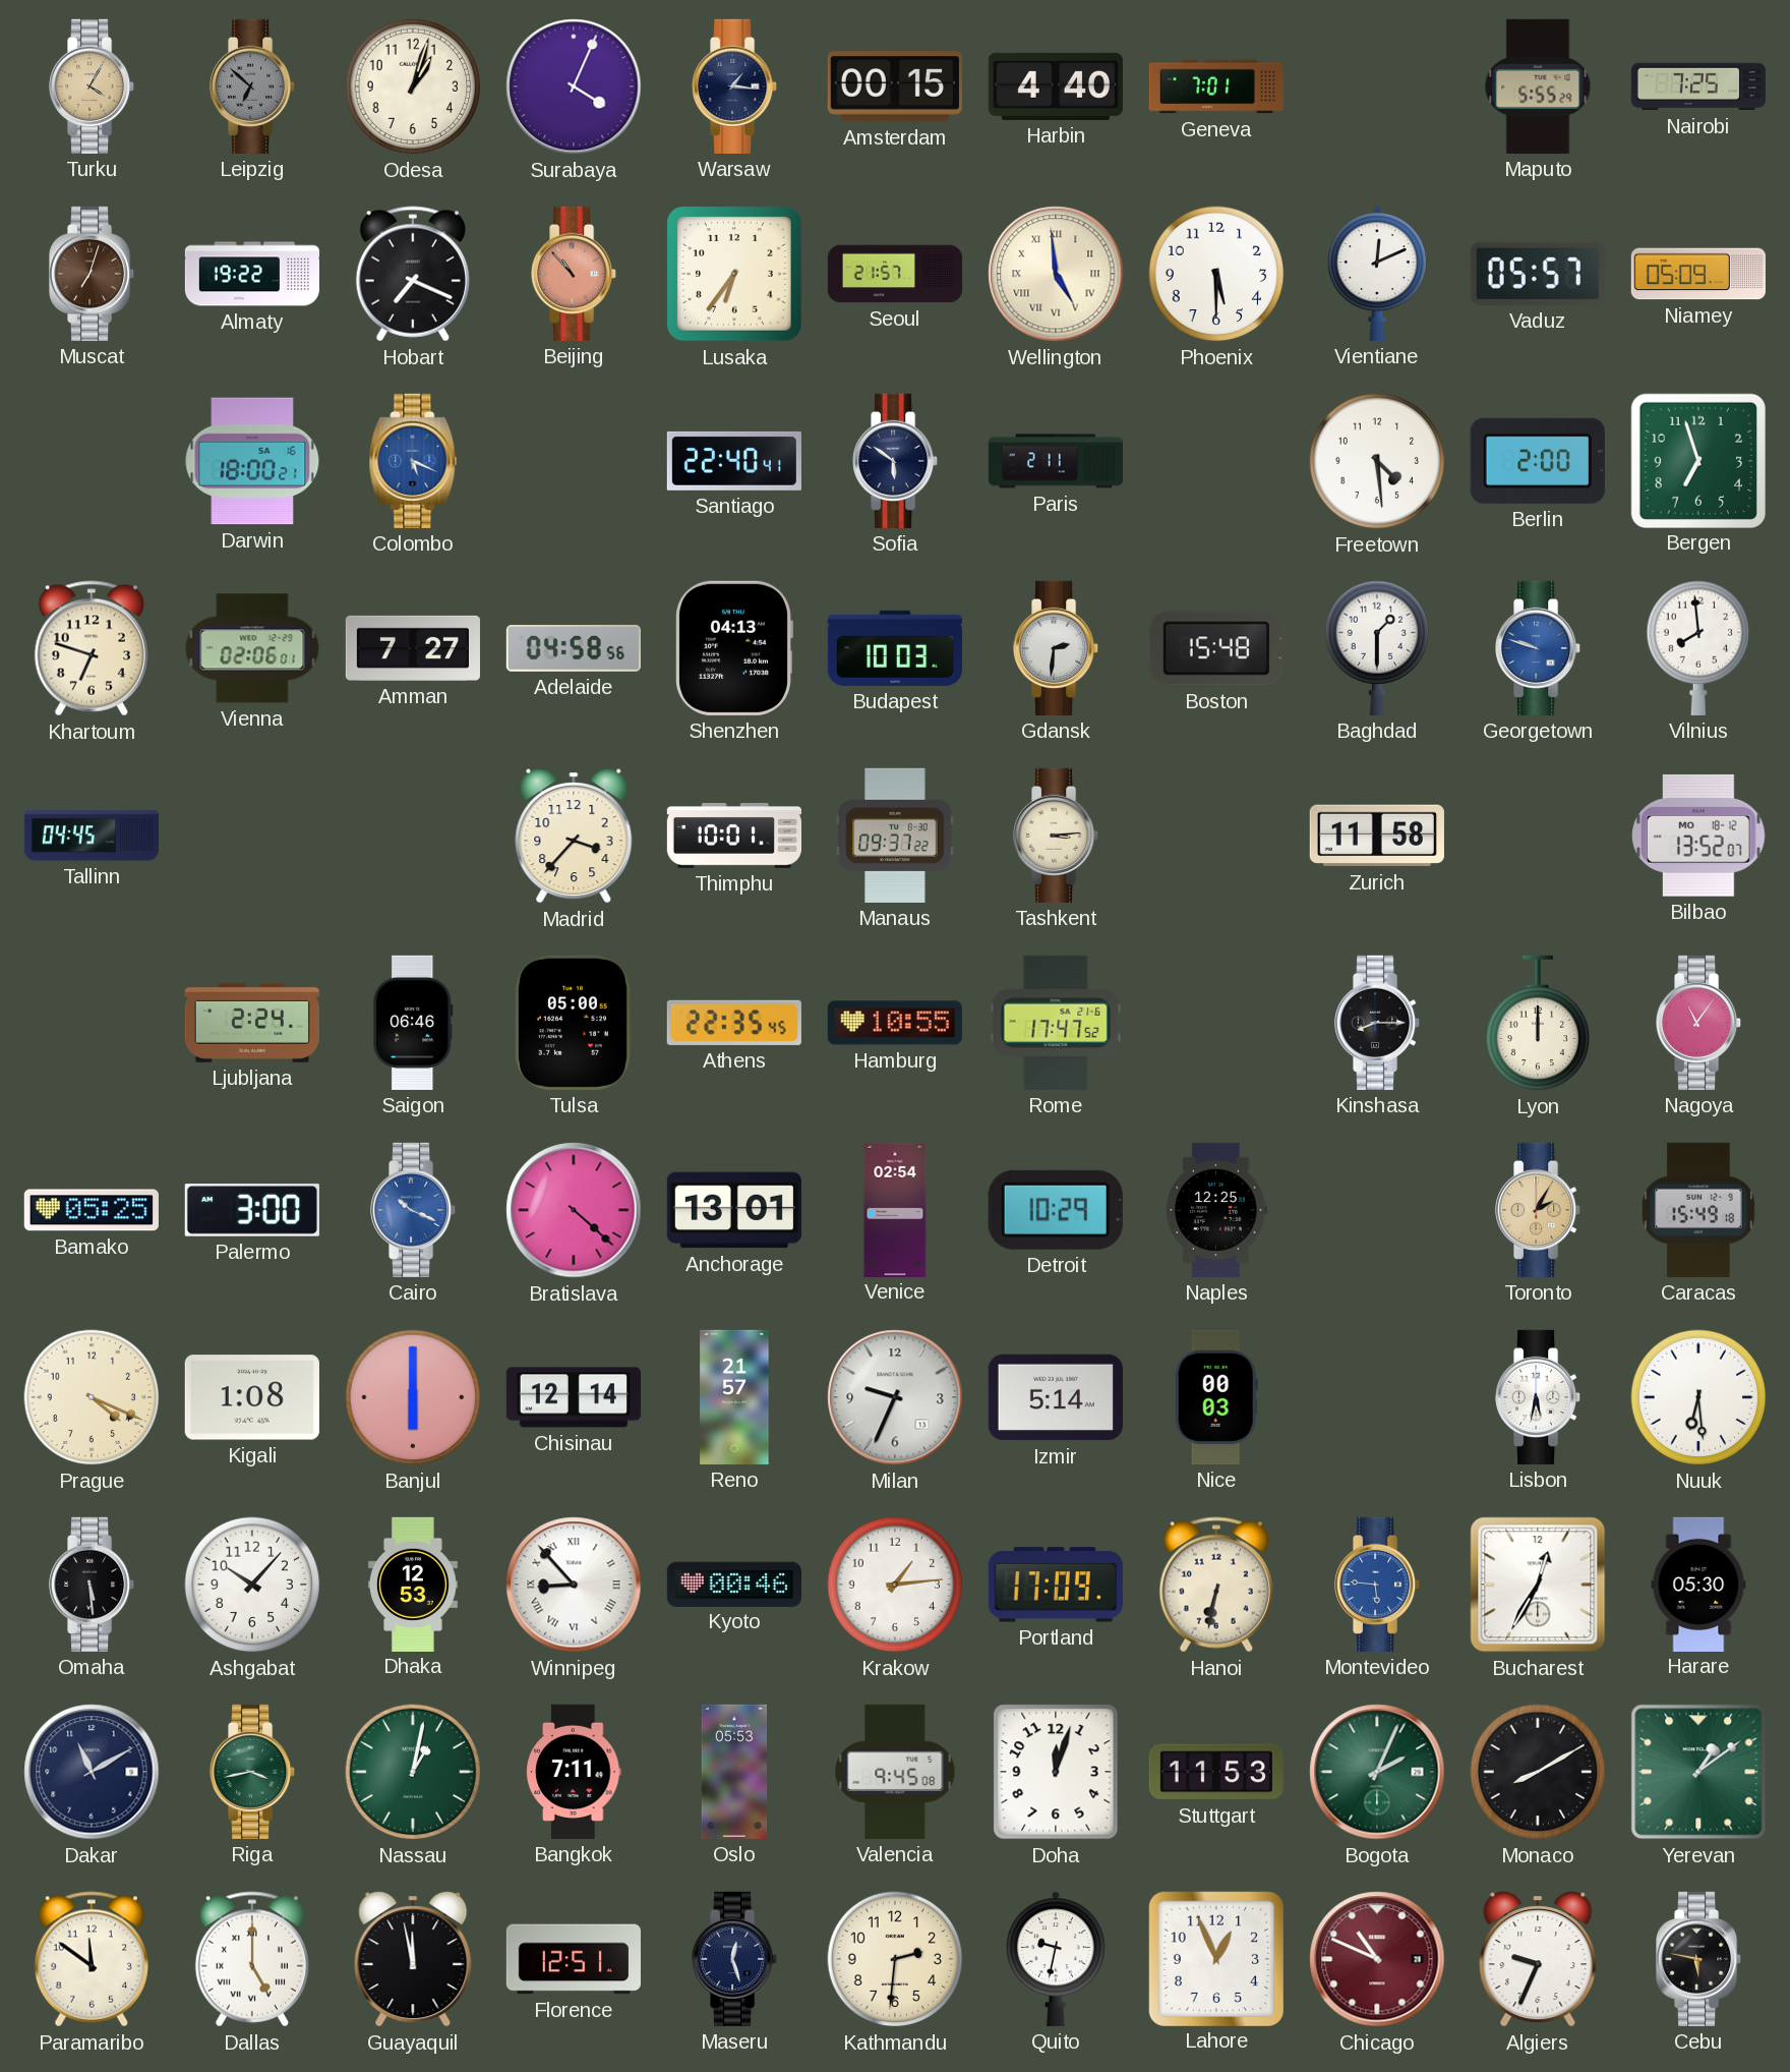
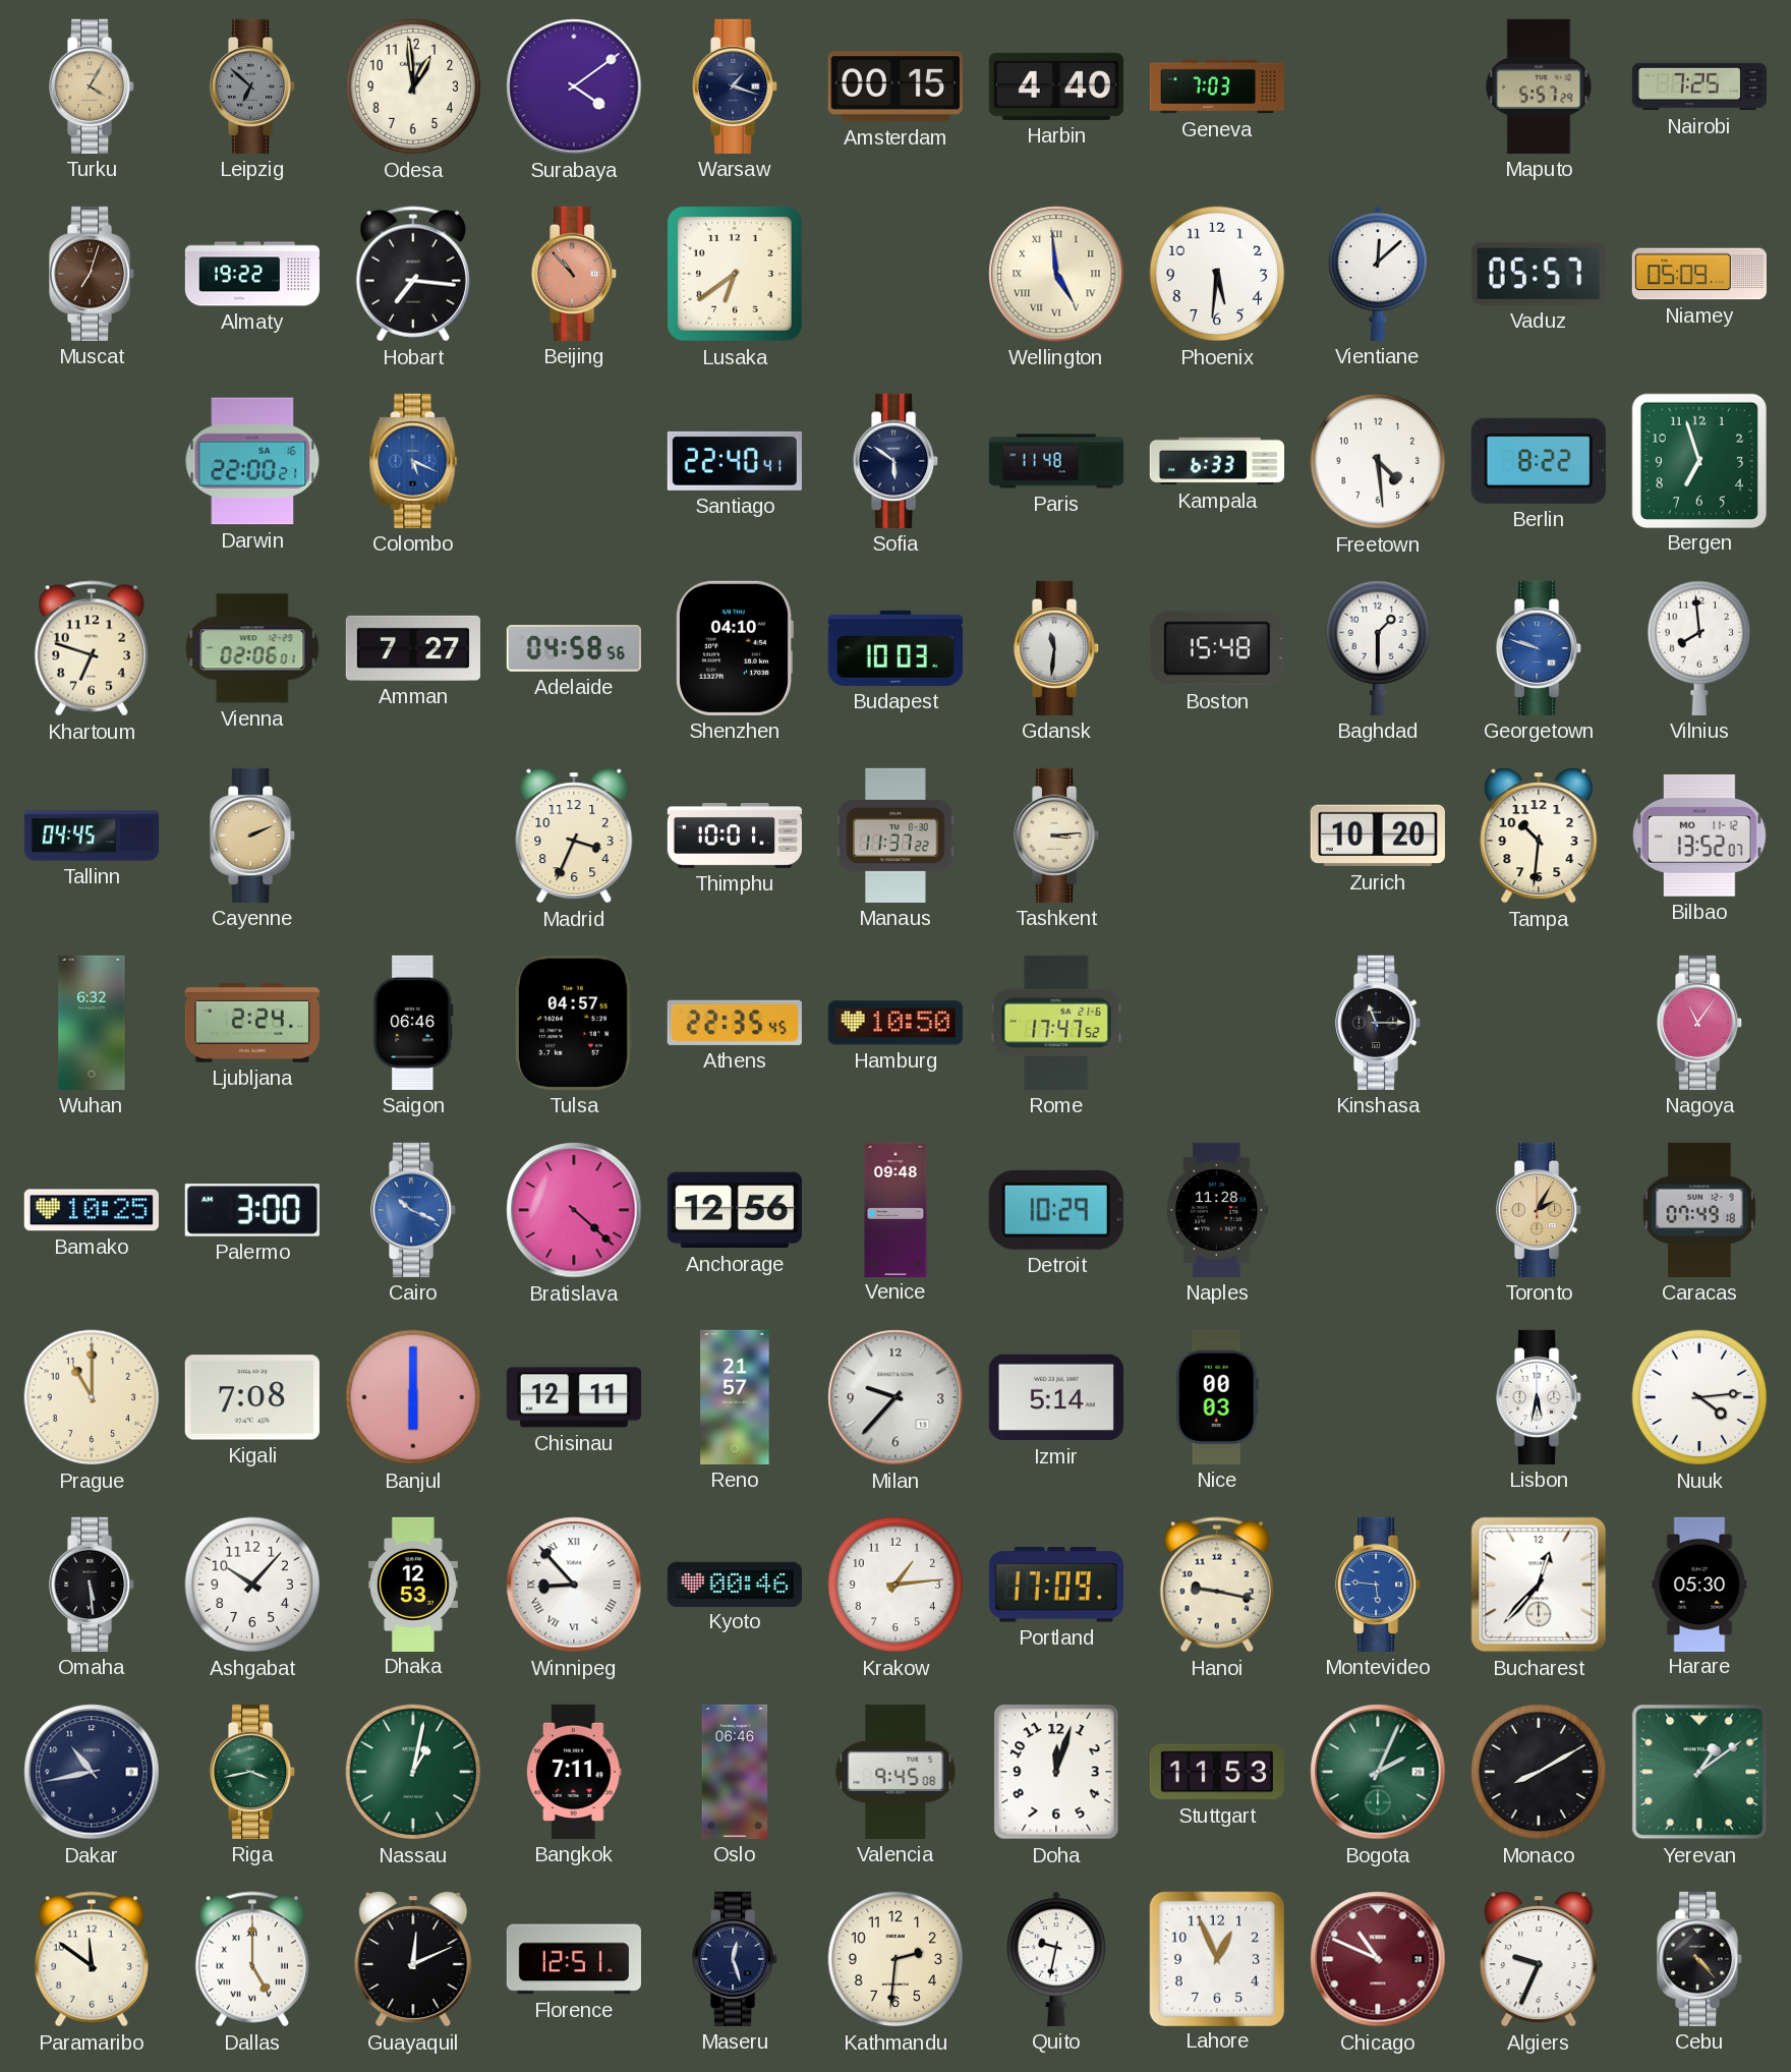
Odesa: 1:03 -> 12:59 (413, 87)
Surabaya: 4:04 -> 4:09 (574, 87)
Warsaw: 1:16 -> 1:18 (736, 87)
Geneva: 7:01 -> 7:03 (1217, 87)
Maputo: 5:55 -> 5:57 (1539, 87)
Hobart: 7:19 -> 7:16 (413, 274)
Lusaka: 6:36 -> 6:39 (736, 275)
Seoul: 21:57 -> none (895, 274)
Phoenix: 5:30 -> 5:31 (1217, 274)
Vientiane: 12:11 -> 12:08 (1378, 274)
Darwin: 18:00 -> 22:00 (252, 461)
Paris: 2:11 -> 11:48 (1055, 461)
Kampala: none -> 6:33 (1216, 461)
Berlin: 2:00 -> 8:22 (1539, 461)
Shenzhen: 04:13 -> 04:10 (735, 648)
Gdansk: 2:31 -> 11:31 (1057, 648)
Cayenne: none -> 2:11 (253, 836)
Madrid: 3:37 -> 3:34 (574, 836)
Manaus: 09:37 -> 11:37 (895, 836)
Zurich: 11:58 -> 10:20 (1378, 836)
Tampa: none -> 10:31 (1539, 836)
Bilbao date: MO 18-12 -> MO 11-12 (1700, 836)
Wuhan: none -> 6:32 (92, 1023)
Tulsa: 05:00 -> 04:57 (573, 1023)
Hamburg: 10:55 -> 10:50 (895, 1023)
Kinshasa: 8:15 -> 11:15 (1379, 1023)
Lyon: 12:00 -> none (1537, 1023)
Bamako: 05:25 -> 10:25 (92, 1210)
Anchorage: 13:01 -> 12:56 (735, 1210)
Venice: 02:54 -> 09:48 (895, 1209)
Naples: 12:25 -> 11:28 (1217, 1210)
Caracas: 15:49 -> 07:49 (1699, 1210)
Prague: 4:19 -> 11:00 (92, 1397)
Kigali: 1:08 -> 7:08 (252, 1397)
Chisinau: 12:14 -> 12:11 (574, 1397)
Milan: 9:34 -> 9:37 (895, 1397)
Nuuk: 6:29 -> 4:14 (1699, 1397)
Hanoi: 6:32 -> 9:17 (1217, 1585)
Bucharest: 12:35 -> 12:37 (1539, 1585)
Dakar: 11:10 -> 10:43 (92, 1772)
Oslo: 05:53 -> 06:46 (735, 1772)
Guayaquil: 11:58 -> 12:11 (413, 1959)
Cebu: 5:47 -> 4:23 (1700, 1959)
